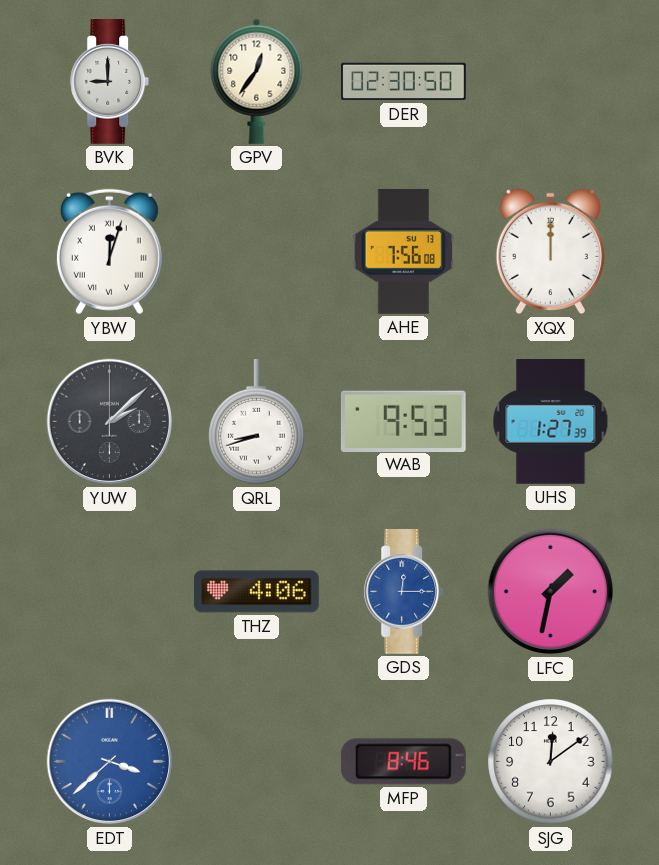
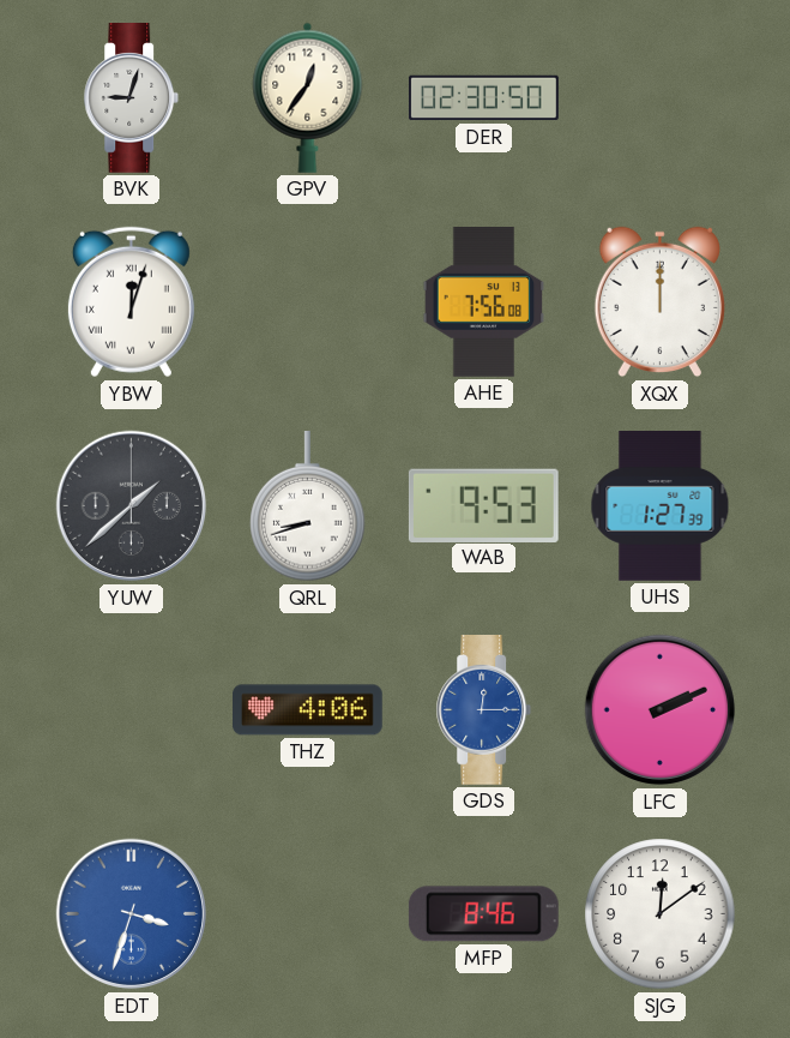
BVK: 9:00 -> 9:03 (132, 98)
YUW: 2:08 -> 1:38 (132, 506)
LFC: 1:32 -> 2:11 (661, 710)
EDT: 3:38 -> 3:33 (132, 914)
